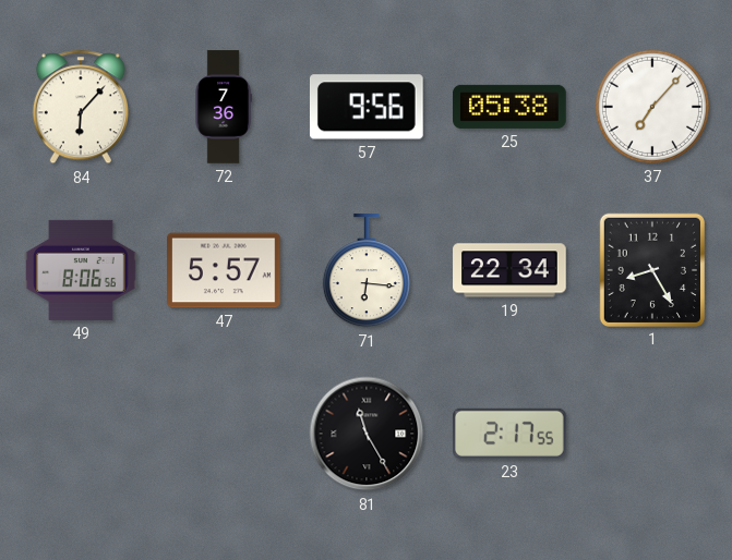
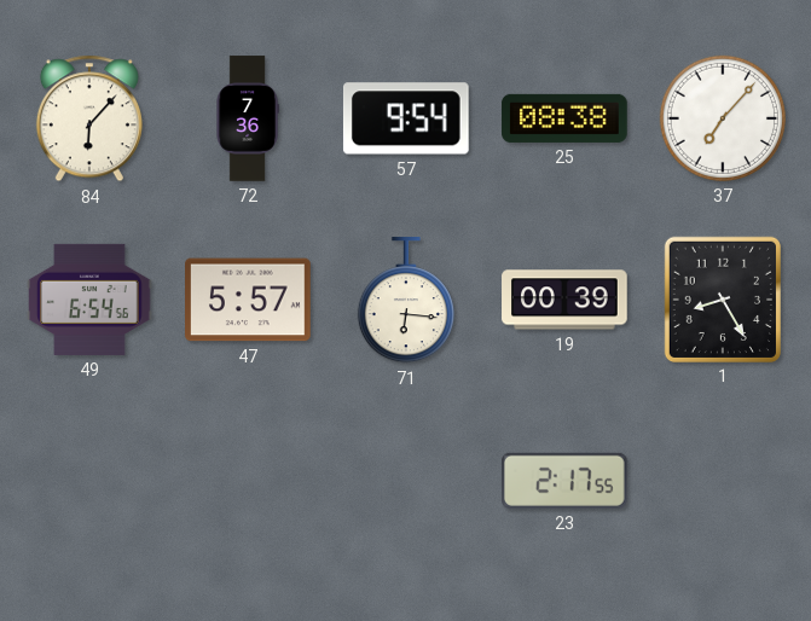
57: 9:56 -> 9:54 (406, 118)
25: 05:38 -> 08:38 (564, 118)
49: 8:06 -> 6:54 (89, 300)
19: 22:34 -> 00:39 (564, 300)
81: 11:25 -> none (367, 434)
